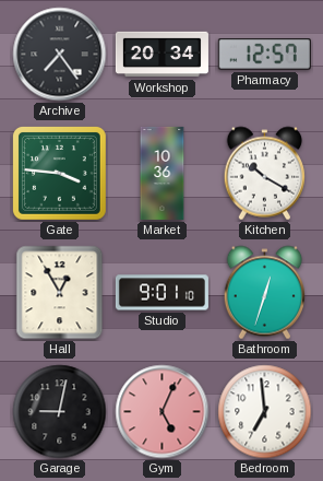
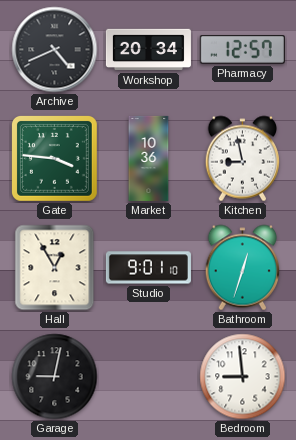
Archive: 7:24 -> 4:41 (55, 50)
Kitchen: 10:20 -> 8:58 (242, 159)
Gym: 5:04 -> none (163, 412)
Bedroom: 6:59 -> 8:59 (243, 377)
